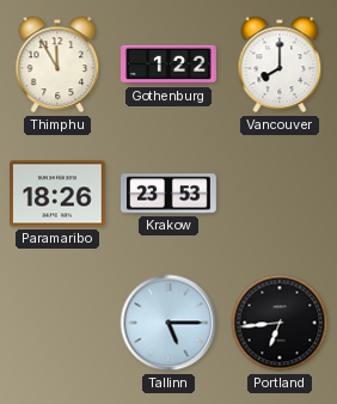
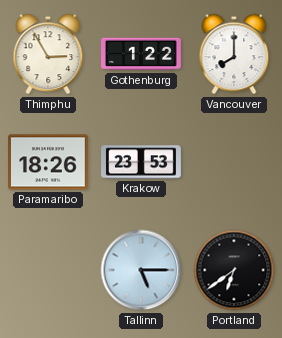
Thimphu: 11:55 -> 2:55 (48, 54)
Portland: 6:44 -> 6:39 (234, 270)
